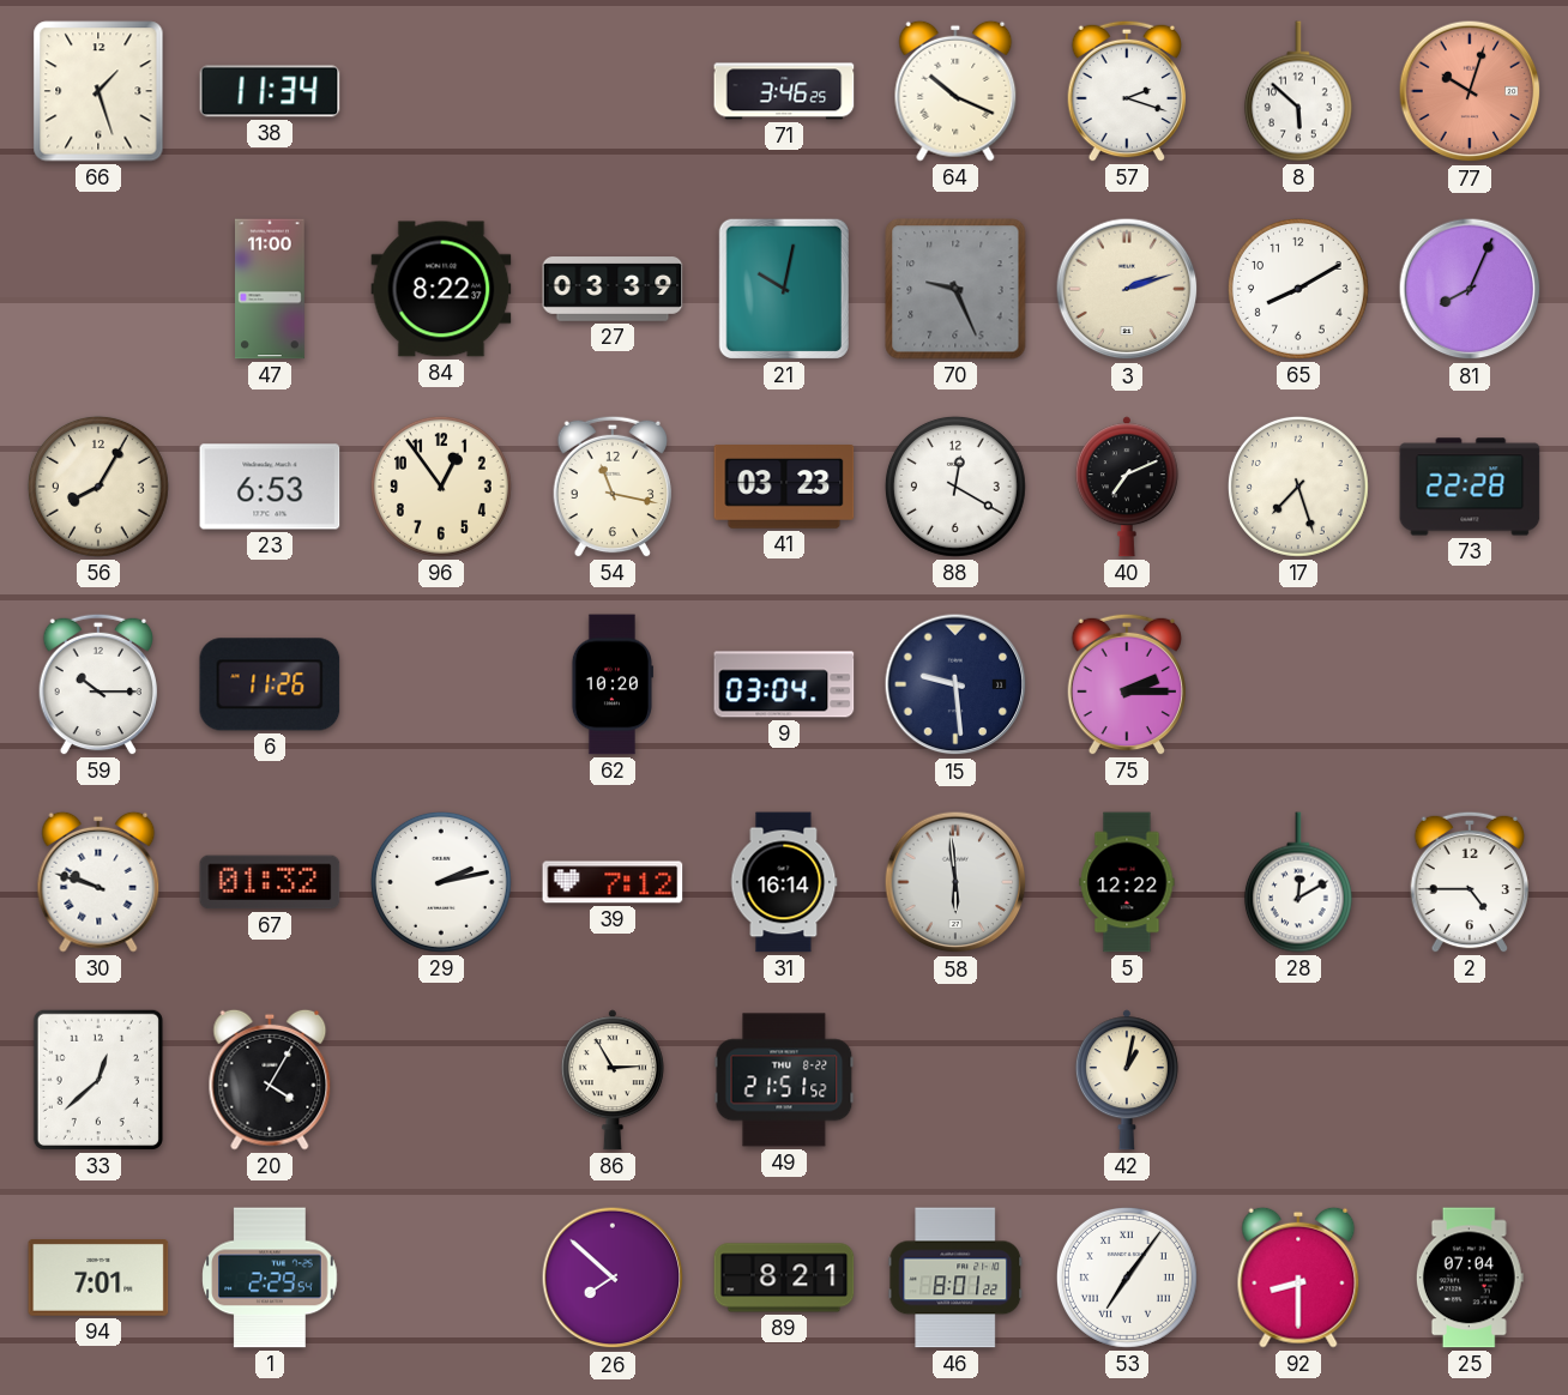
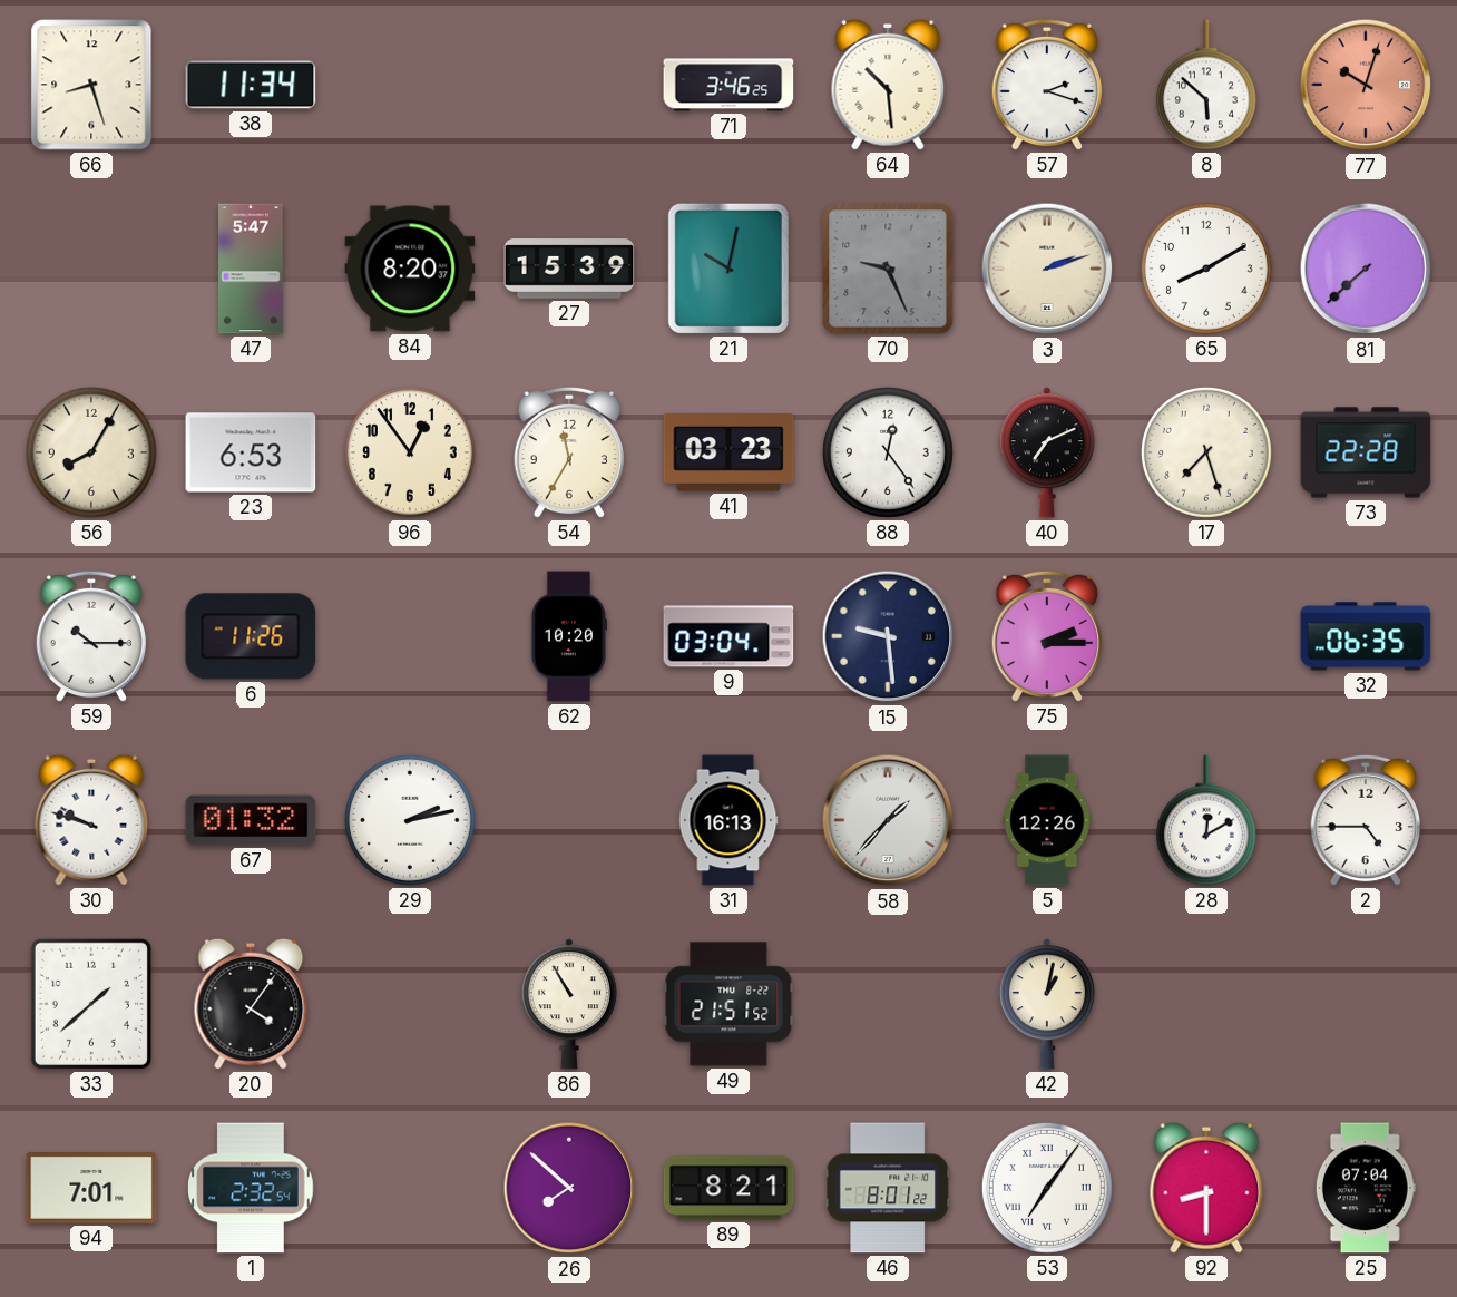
66: 1:27 -> 8:27 (91, 85)
64: 10:19 -> 10:29 (888, 85)
47: 11:00 -> 5:47 (252, 269)
84: 8:22 -> 8:20 (410, 269)
27: 03:39 -> 15:39 (569, 269)
81: 8:04 -> 7:38 (1366, 269)
54: 11:17 -> 11:35 (569, 452)
88: 12:20 -> 12:24 (888, 452)
32: none -> 06:35 (1366, 636)
39: 7:12 -> none (613, 882)
31: 16:14 -> 16:13 (728, 820)
58: 5:59 -> 1:37 (888, 820)
5: 12:22 -> 12:26 (1047, 820)
33: 12:38 -> 1:38 (91, 1004)
20: 4:05 -> 4:06 (251, 1004)
86: 2:55 -> 10:55 (569, 1004)
1: 2:29 -> 2:32 (251, 1188)
